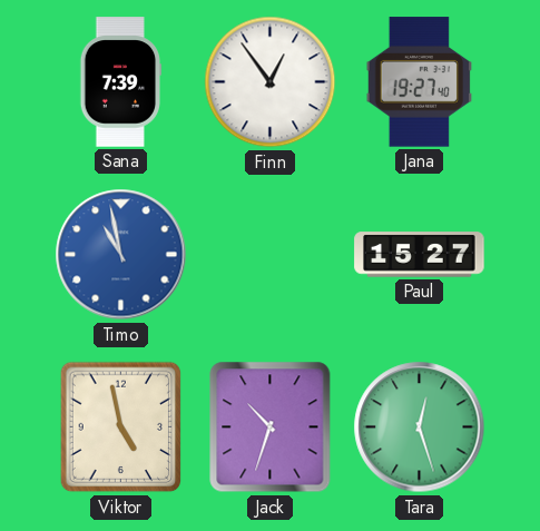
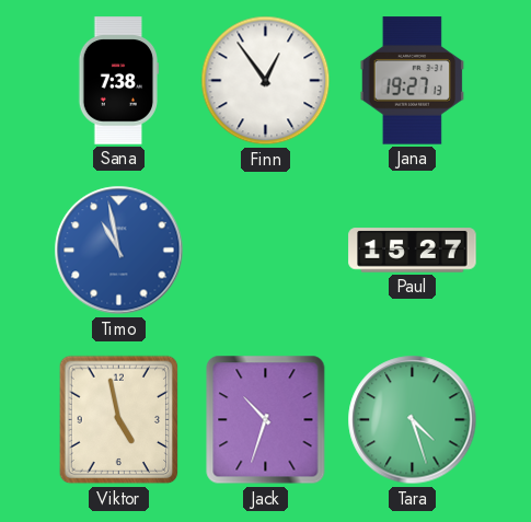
Sana: 7:39 -> 7:38 (119, 81)
Jana: 19:27:40 -> 19:27:13 (413, 81)
Tara: 12:27 -> 4:27 (413, 420)
